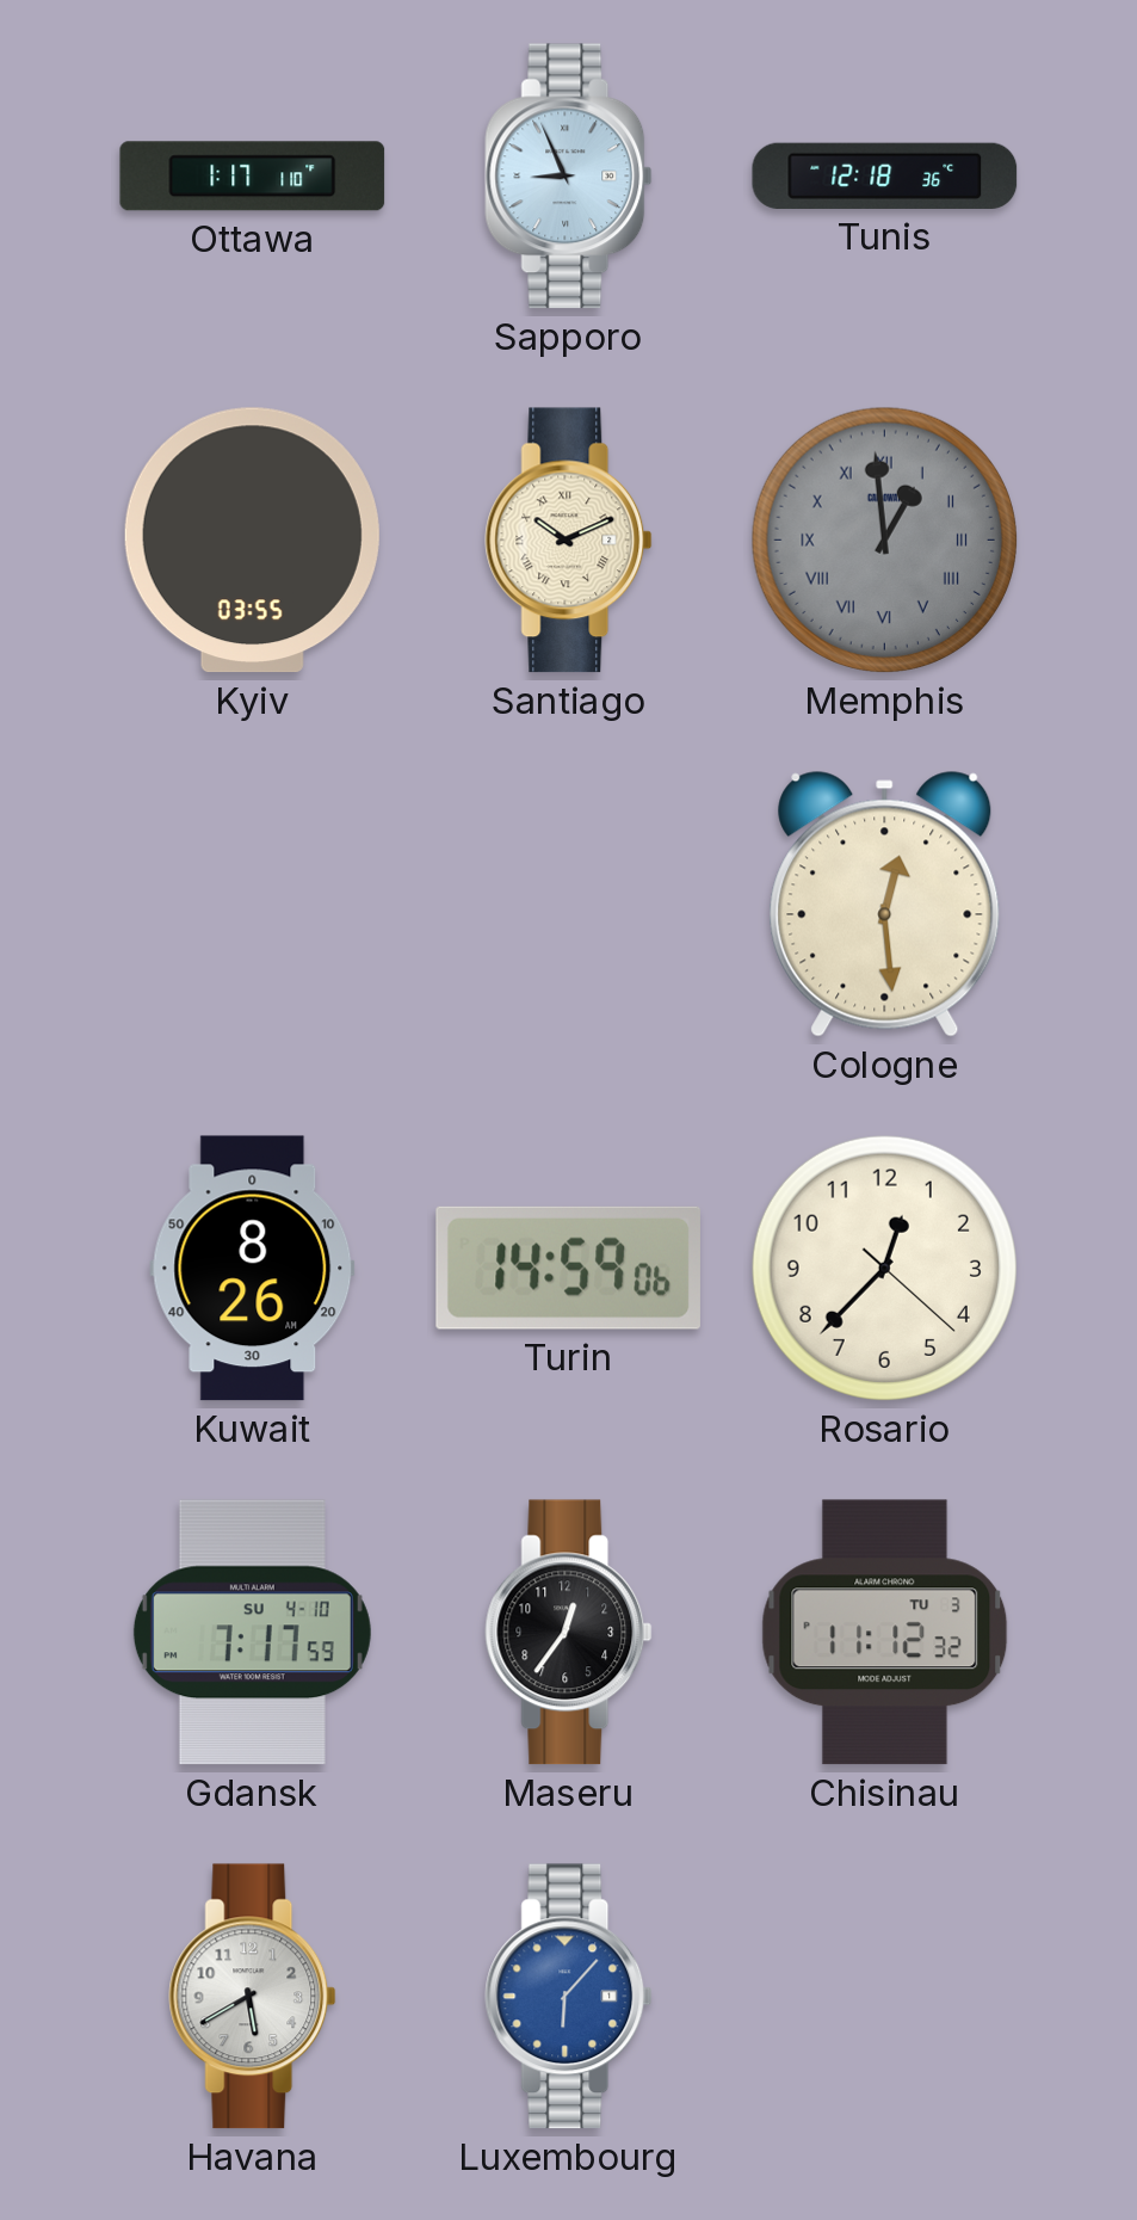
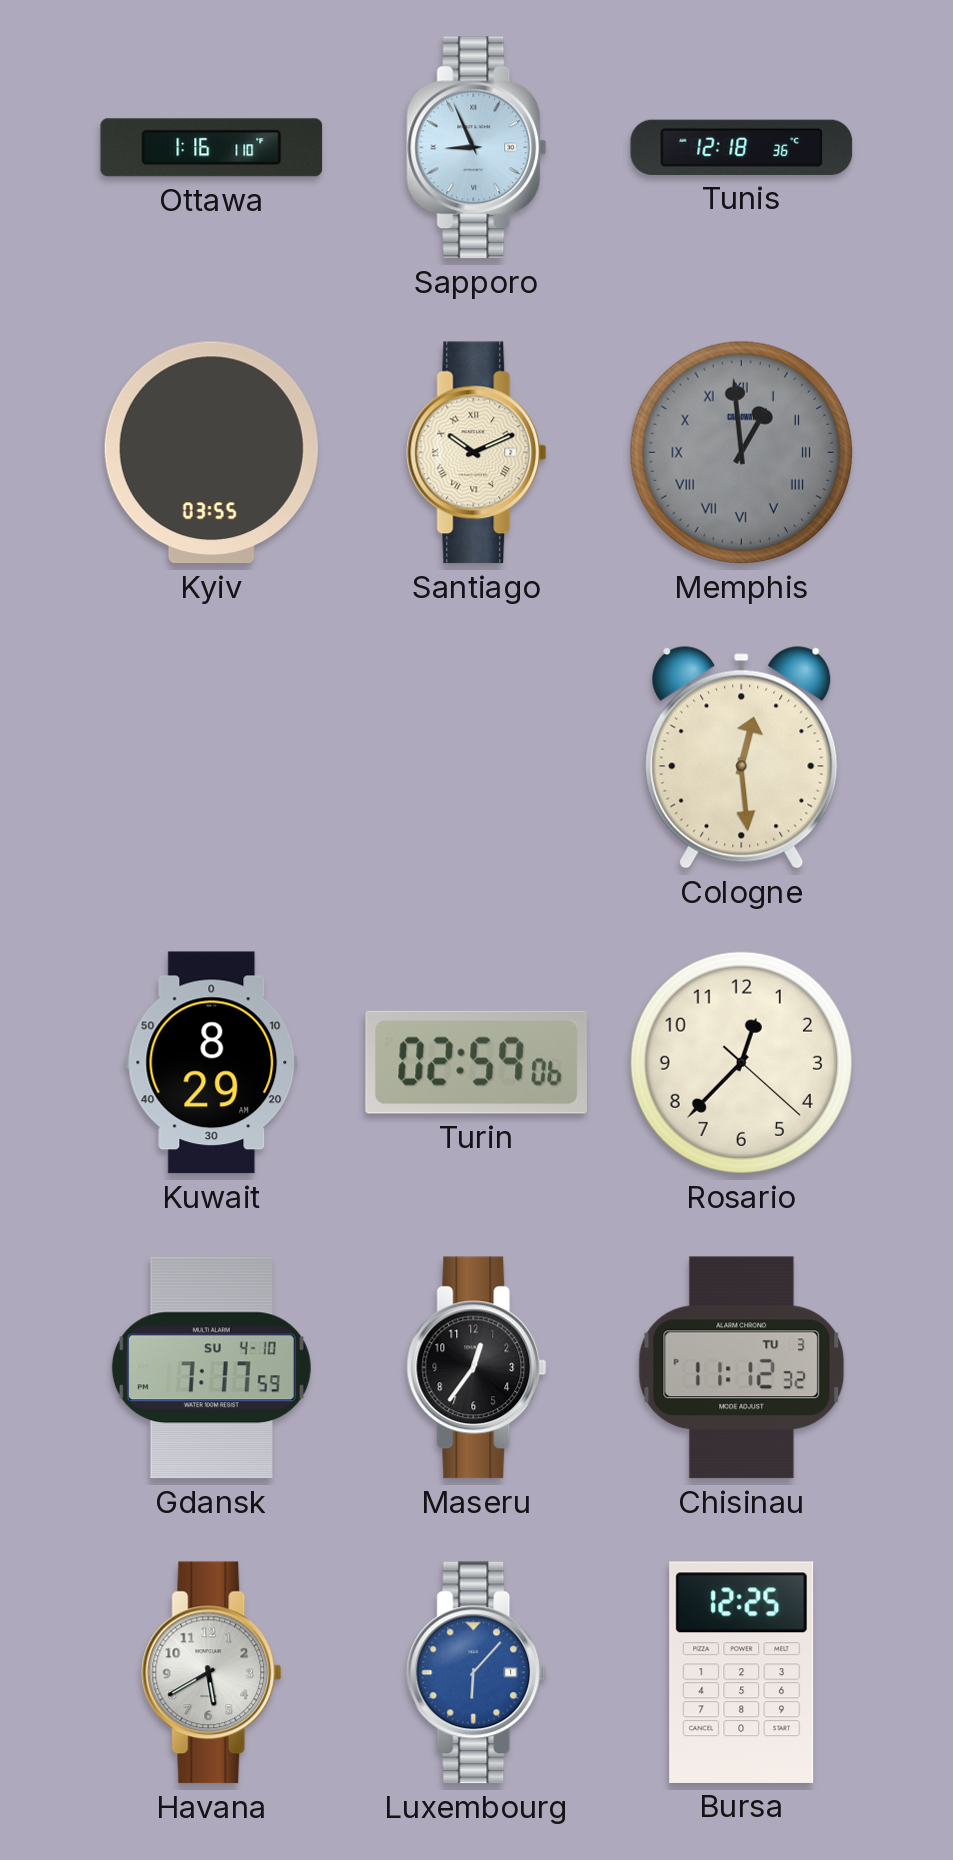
Ottawa: 1:17 -> 1:16 (212, 148)
Kuwait: 8:26 -> 8:29 (212, 1063)
Turin: 14:59 -> 02:59 (476, 1062)
Bursa: none -> 12:25 (742, 1672)
